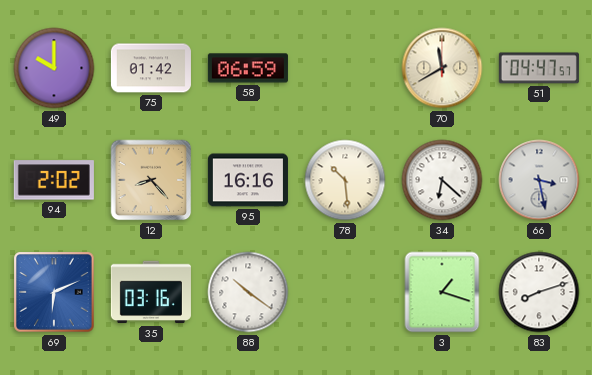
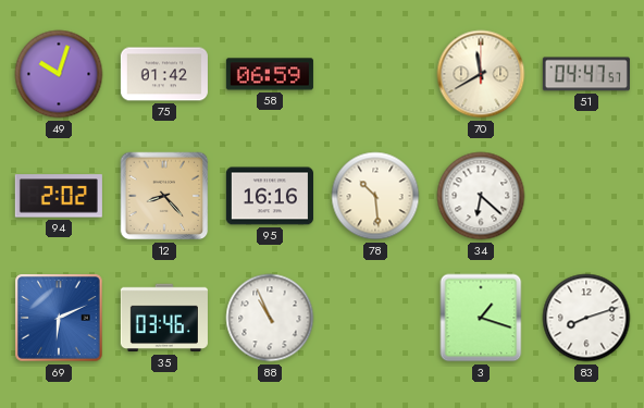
49: 10:00 -> 10:03 (59, 74)
66: 3:28 -> none (539, 180)
35: 03:16 -> 03:46 (164, 318)
88: 10:21 -> 10:56 (270, 318)
